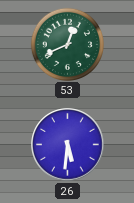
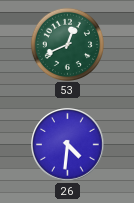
26: 5:31 -> 4:31 (68, 145)
